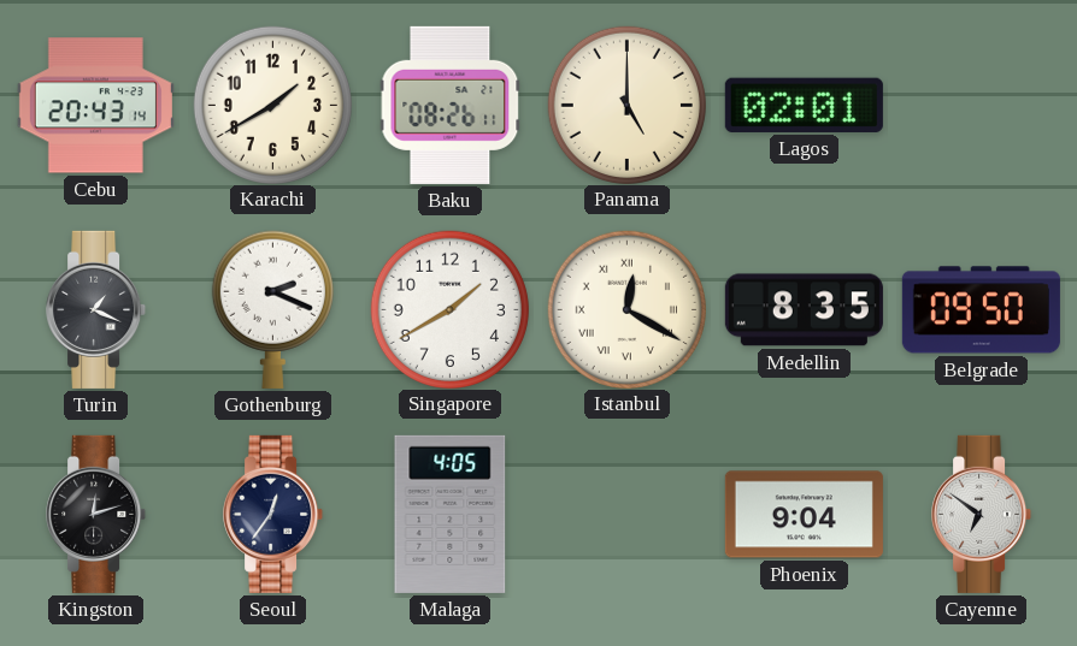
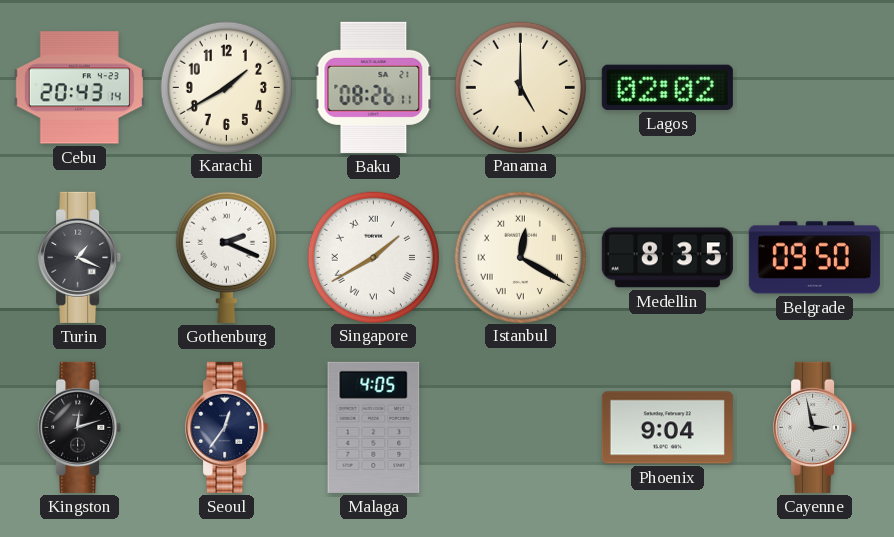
Lagos: 02:01 -> 02:02 (667, 87)
Singapore numerals: Arabic -> Roman (373, 257)
Cayenne: 6:51 -> 2:58 (815, 427)
